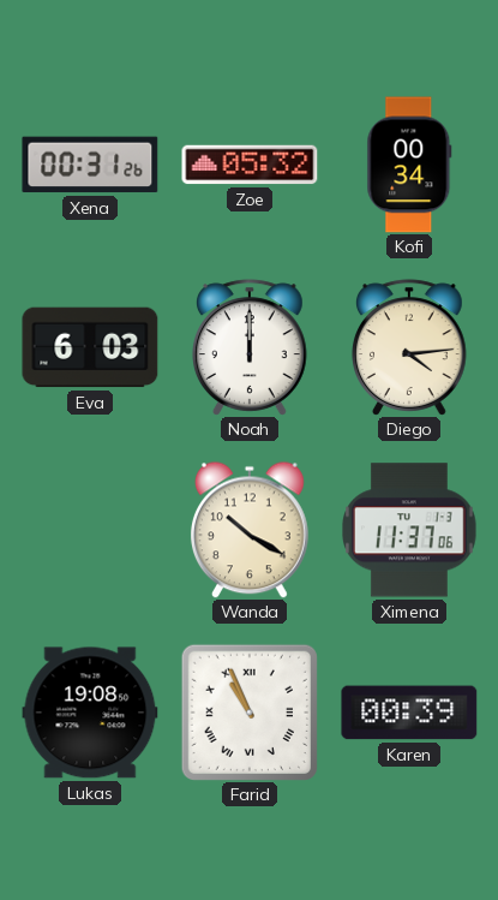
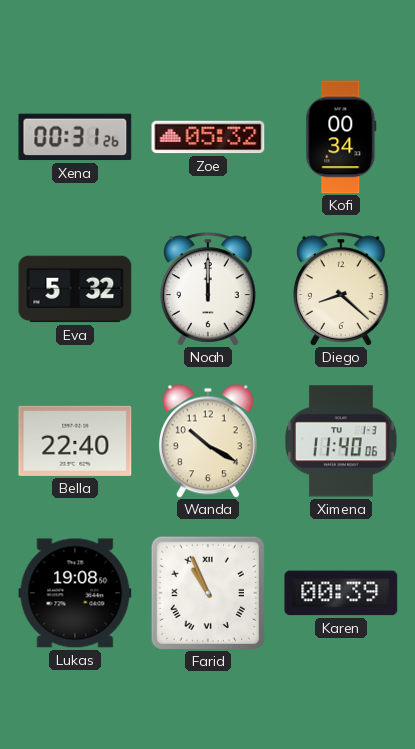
Eva: 6:03 -> 5:32 (75, 289)
Diego: 4:14 -> 8:22 (342, 289)
Bella: none -> 22:40 (75, 441)
Ximena: 11:37 -> 11:40 (342, 441)
